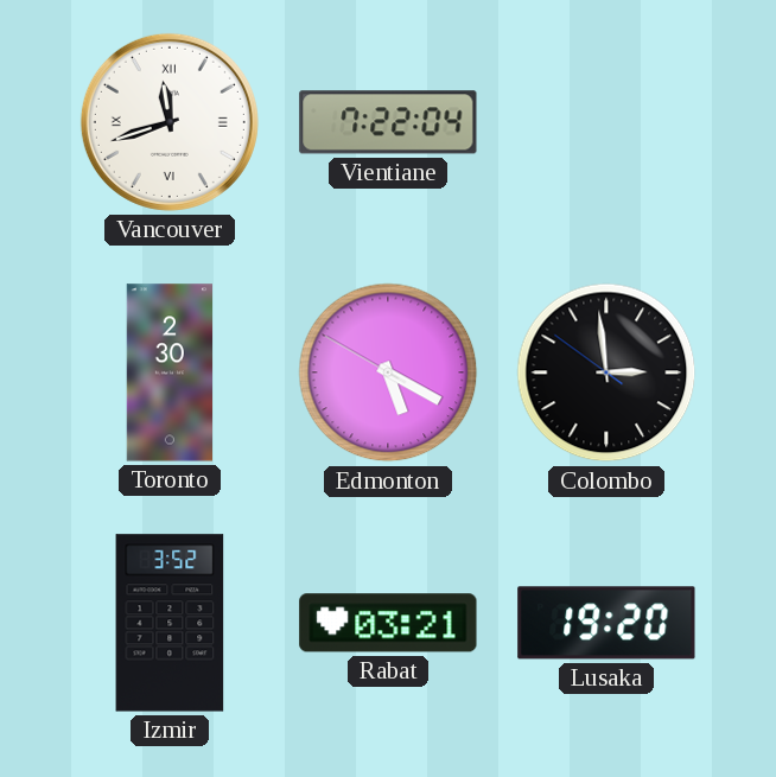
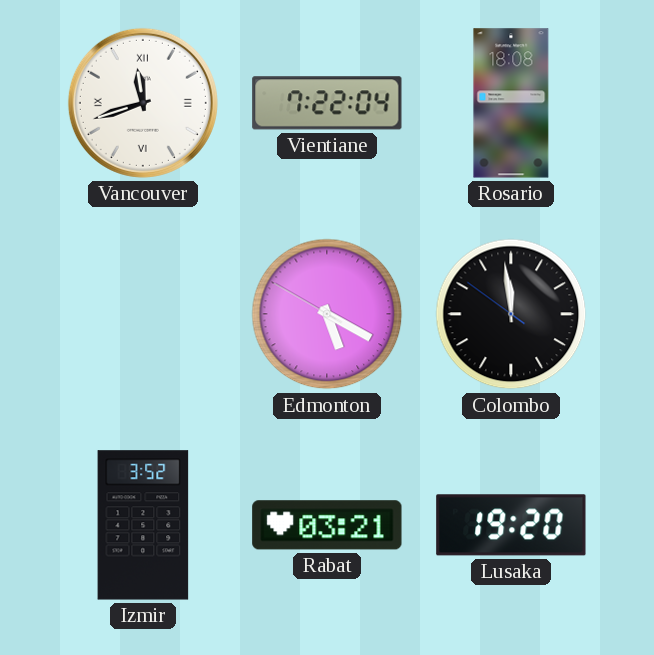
Rosario: none -> 18:08 (511, 103)
Toronto: 2:30 -> none (168, 372)
Colombo: 2:58 -> 11:58 (511, 314)
